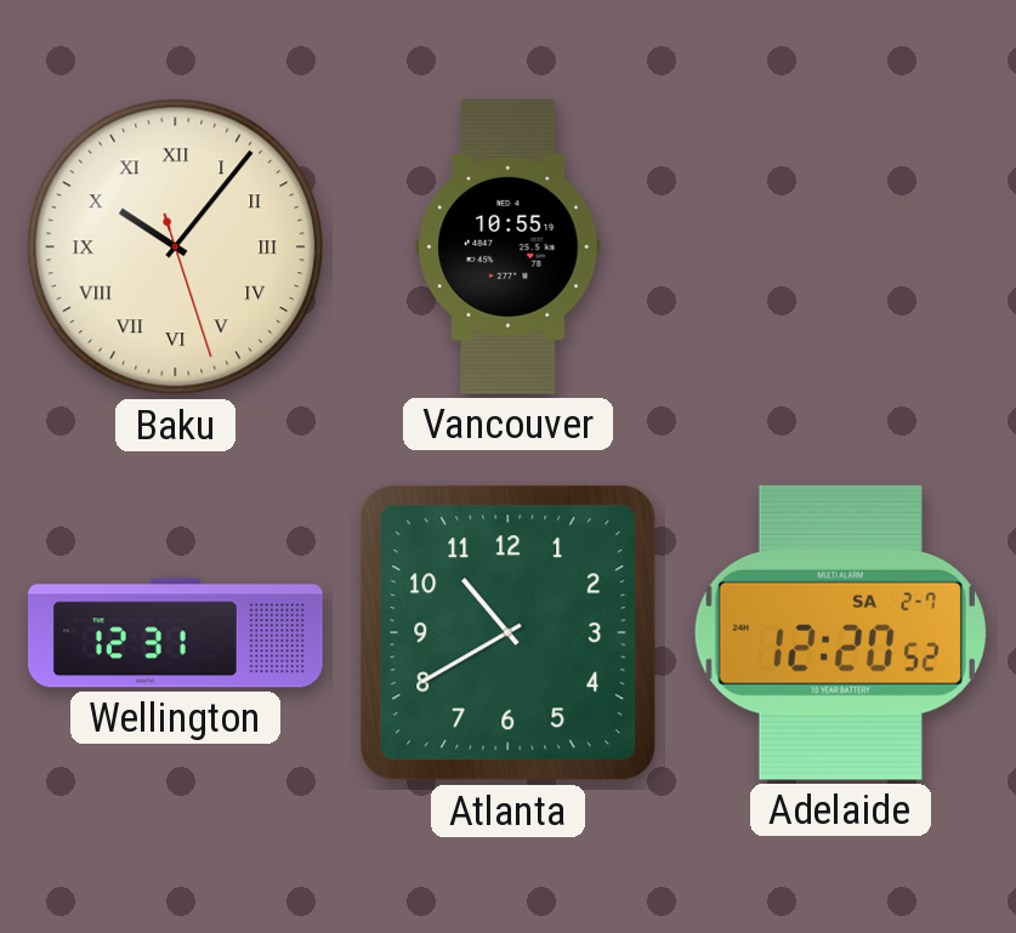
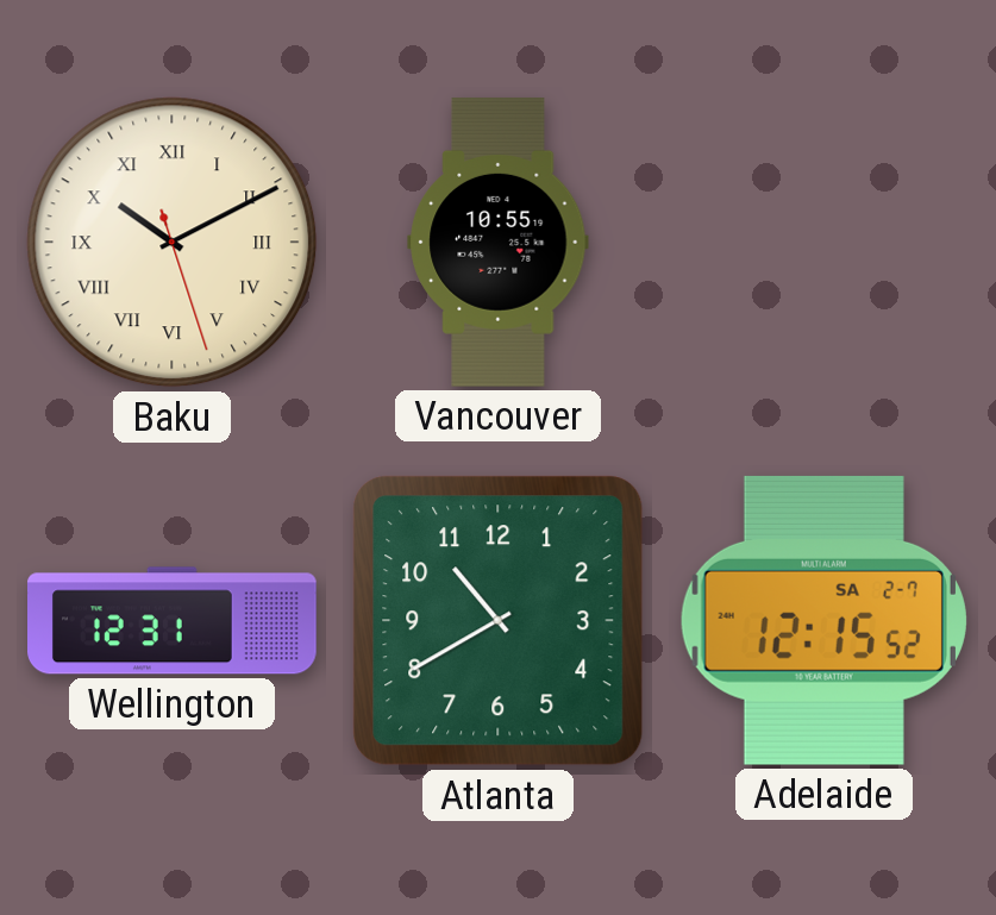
Baku: 10:06 -> 10:10 (173, 243)
Adelaide: 12:20 -> 12:15 (823, 620)
